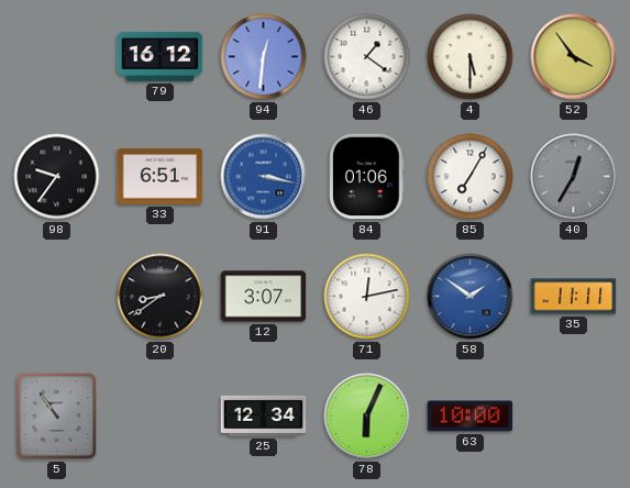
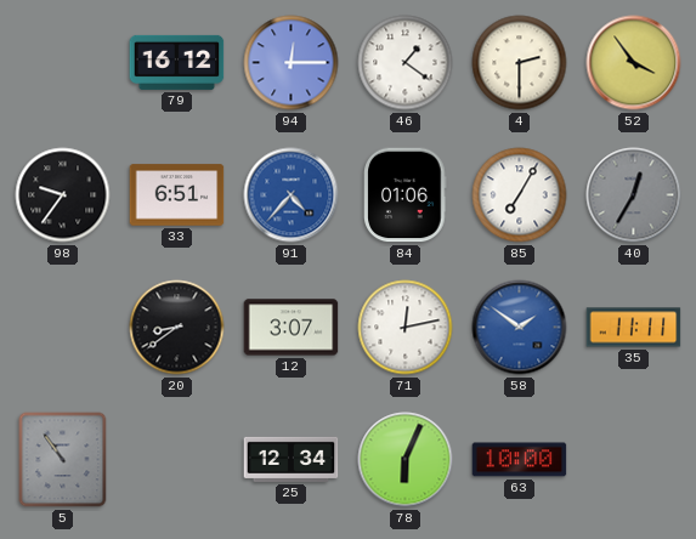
94: 12:31 -> 12:15 (292, 63)
4: 5:30 -> 2:30 (520, 63)
91: 3:17 -> 4:37 (292, 195)
